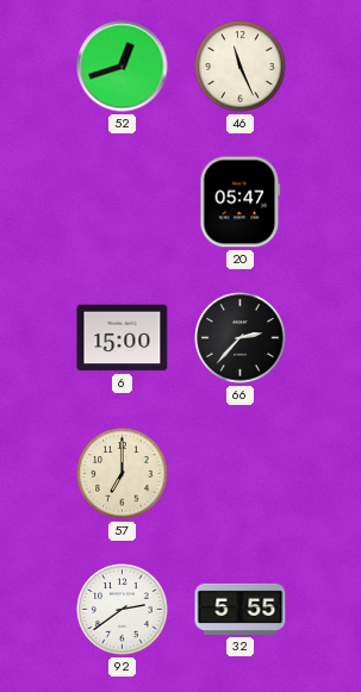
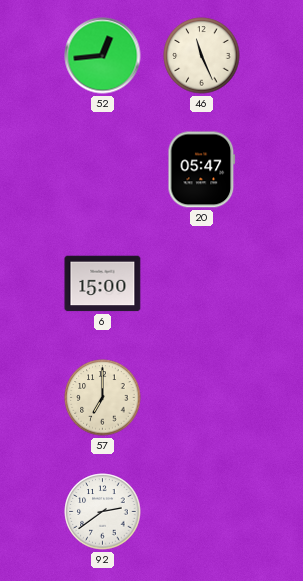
52: 12:42 -> 12:44 (103, 56)
66: 2:37 -> none (241, 338)
32: 5:55 -> none (241, 609)
